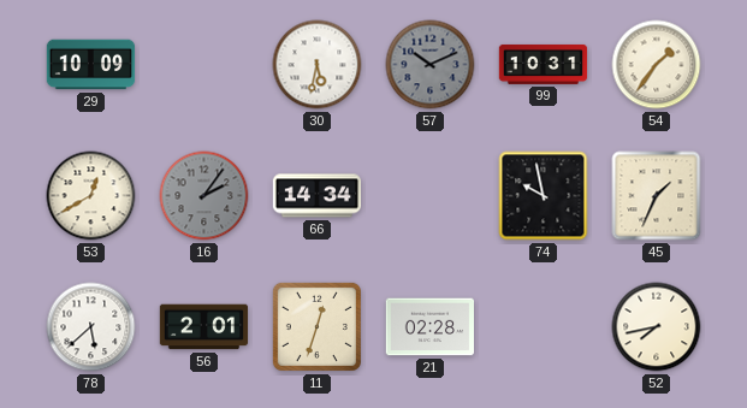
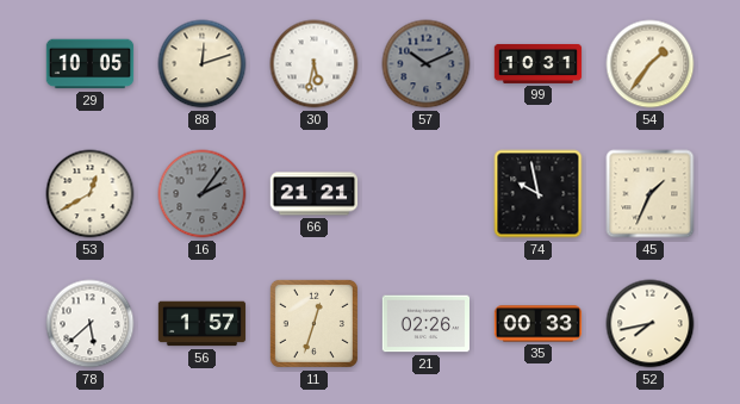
29: 10:09 -> 10:05 (91, 64)
88: none -> 12:12 (203, 64)
66: 14:34 -> 21:21 (315, 194)
56: 2:01 -> 1:57 (203, 324)
21: 02:28 -> 02:26 (425, 324)
35: none -> 00:33 (539, 324)
